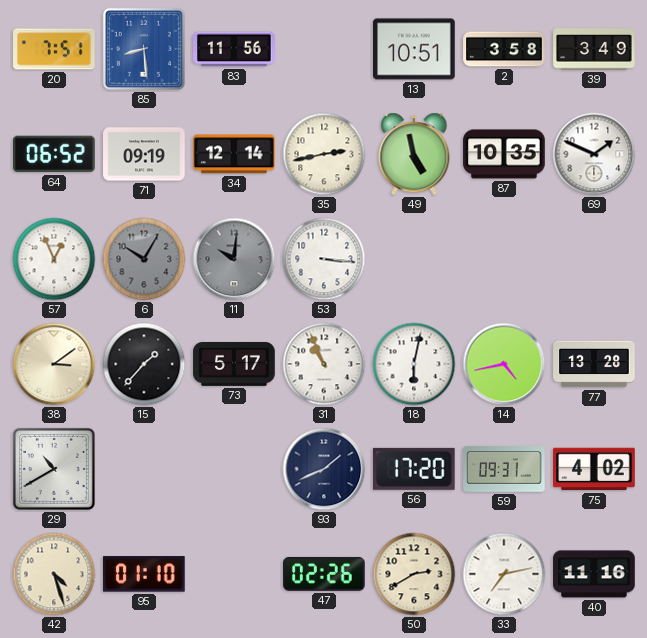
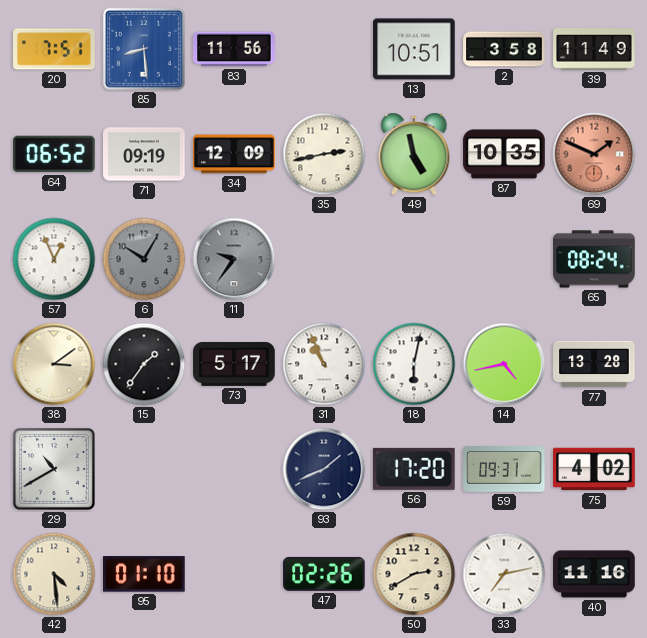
39: 3:49 -> 11:49 (594, 49)
34: 12:14 -> 12:09 (234, 154)
69 dial: white -> salmon (594, 154)
11: 10:01 -> 9:36 (234, 259)
53: 3:16 -> none (324, 259)
65: none -> 08:24 (594, 259)
15: 1:37 -> 1:36 (144, 364)
42: 4:27 -> 4:29 (54, 574)
